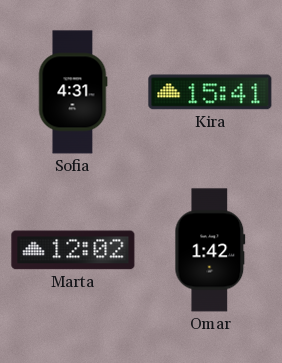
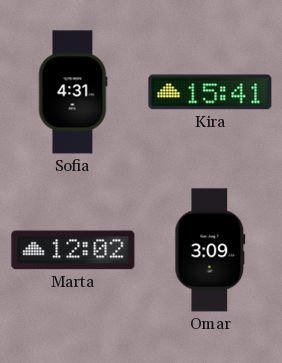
Omar: 1:42 -> 3:09 (210, 250)
